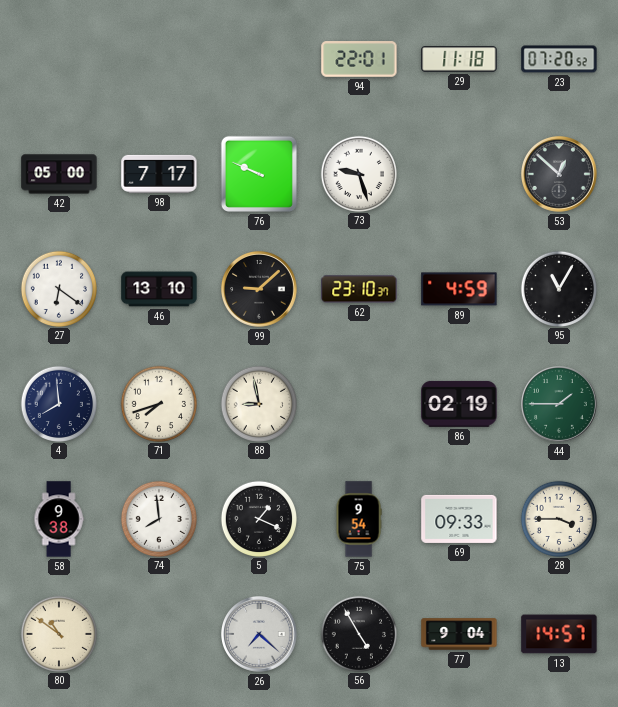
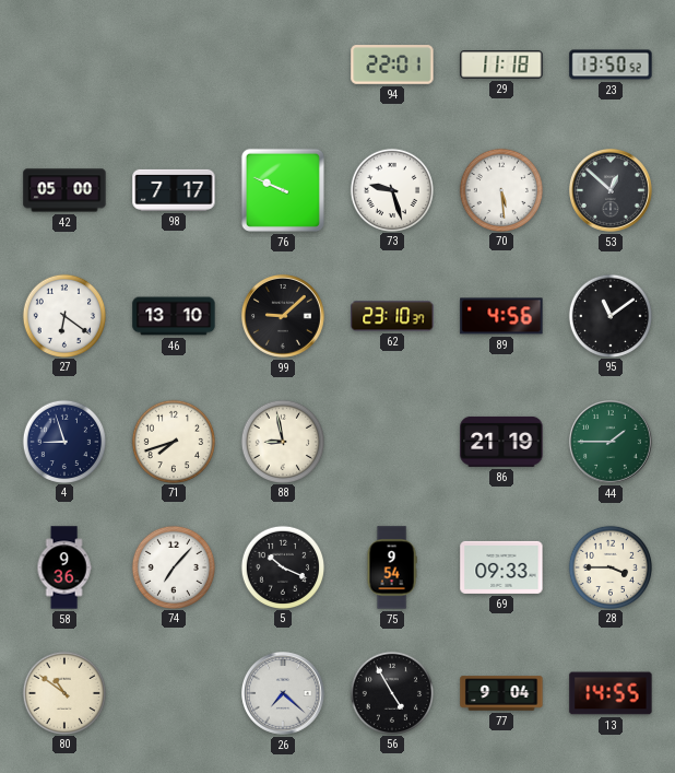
23: 07:20 -> 13:50 (611, 65)
70: none -> 5:29 (500, 189)
89: 4:59 -> 4:56 (501, 316)
95: 11:05 -> 11:09 (609, 315)
4: 7:59 -> 8:57 (63, 441)
86: 02:19 -> 21:19 (501, 442)
58: 9:38 -> 9:36 (64, 567)
74: 7:59 -> 7:07 (173, 566)
5: 1:19 -> 10:19 (282, 566)
13: 14:57 -> 14:55 (611, 693)
